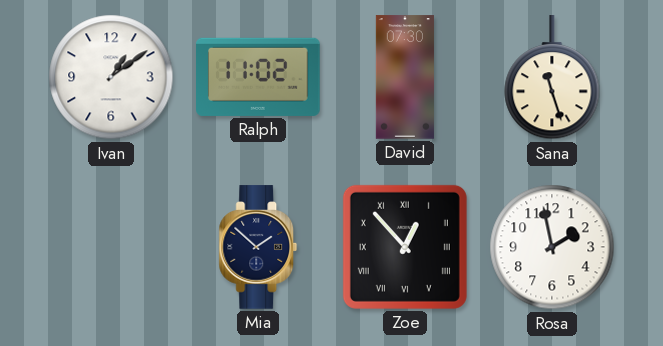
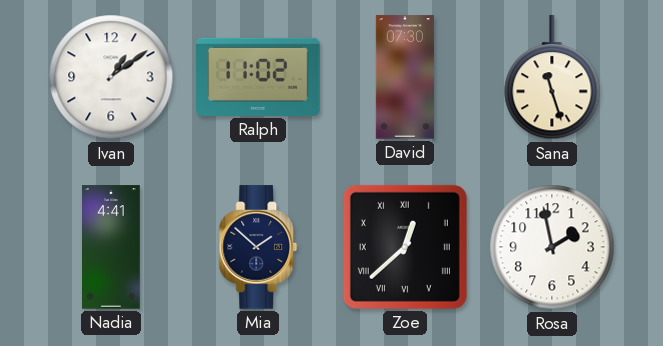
Nadia: none -> 4:41 (112, 247)
Zoe: 12:53 -> 12:38 (405, 247)
